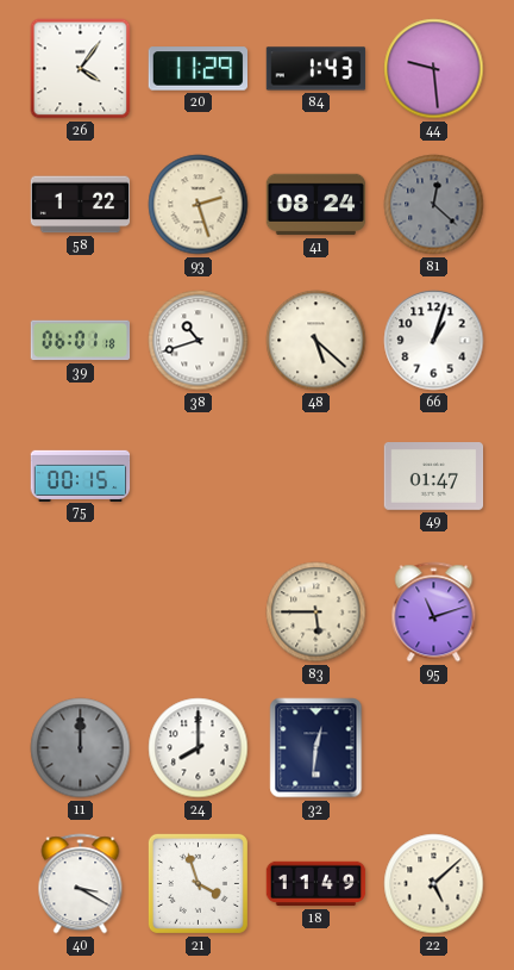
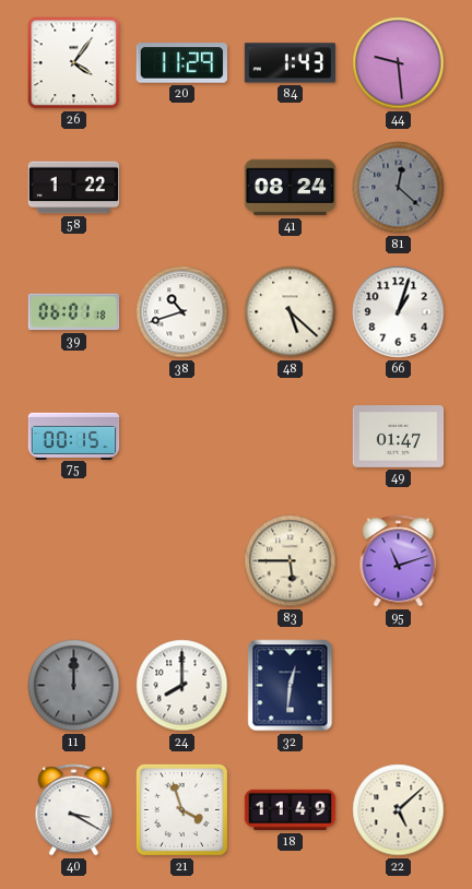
93: 2:27 -> none (199, 205)
